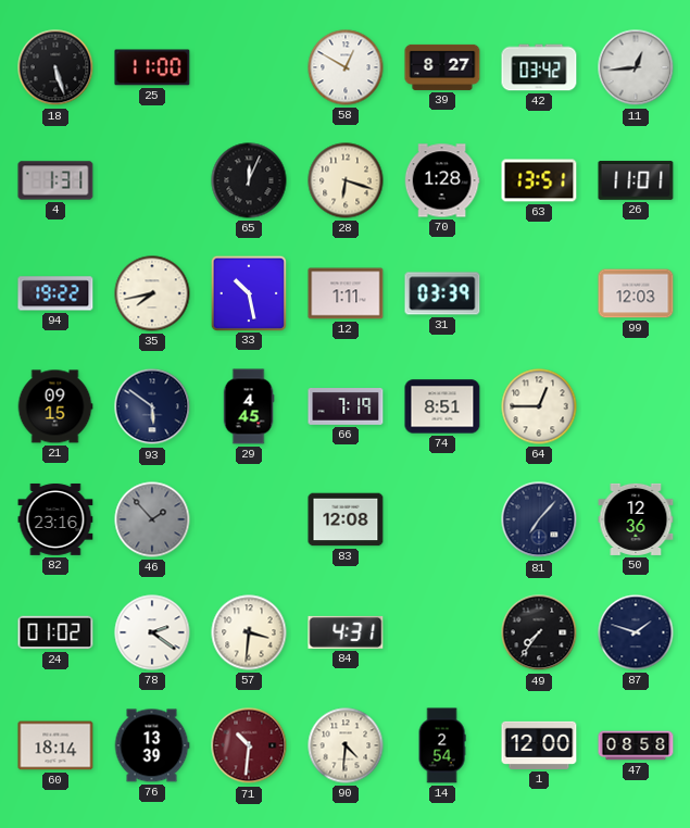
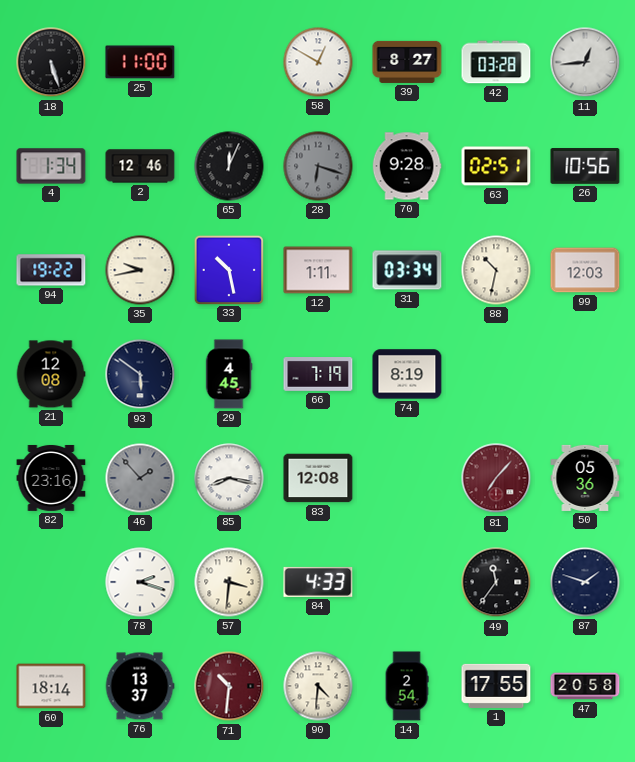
42: 03:42 -> 03:28 (496, 62)
4: 1:31 -> 1:34 (51, 166)
2: none -> 12:46 (140, 166)
28 dial: cream -> grey (318, 166)
70: 1:28 -> 9:28 (407, 166)
63: 13:51 -> 02:51 (496, 166)
26: 11:01 -> 10:56 (585, 166)
35: 7:43 -> 9:43 (140, 270)
31: 03:39 -> 03:34 (407, 270)
88: none -> 10:32 (496, 270)
21: 09:15 -> 12:08 (51, 374)
74: 8:51 -> 8:19 (407, 374)
64: 12:45 -> none (539, 406)
85: none -> 8:17 (229, 478)
81 dial: navy -> burgundy (496, 478)
50: 12:36 -> 05:36 (585, 478)
24: 01:02 -> none (55, 632)
78: 2:21 -> 2:18 (140, 582)
84: 4:31 -> 4:33 (318, 582)
49: 7:36 -> 11:36 (496, 582)
76: 13:39 -> 13:37 (140, 686)
1: 12:00 -> 17:55 (496, 686)
47: 08:58 -> 20:58 (585, 686)
